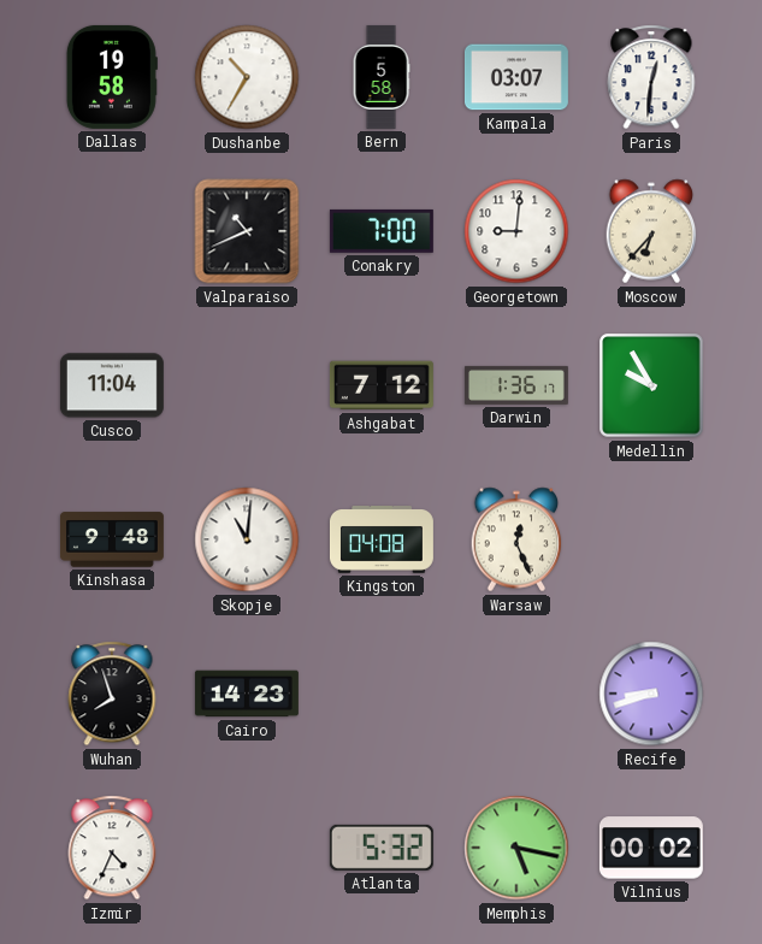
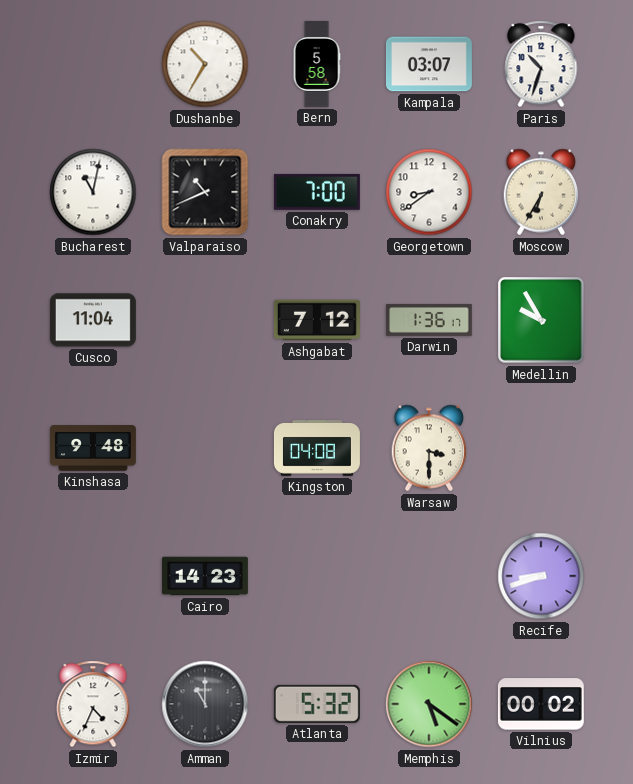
Dallas: 19:58 -> none (112, 77)
Paris: 12:31 -> 10:33 (541, 64)
Bucharest: none -> 11:02 (93, 192)
Georgetown: 9:01 -> 8:39 (429, 192)
Moscow: 6:37 -> 6:35 (541, 192)
Skopje: 11:01 -> none (247, 539)
Warsaw: 12:26 -> 3:30 (429, 448)
Wuhan: 7:57 -> none (112, 694)
Amman: none -> 11:00 (205, 704)
Memphis: 5:17 -> 5:21 (429, 704)
